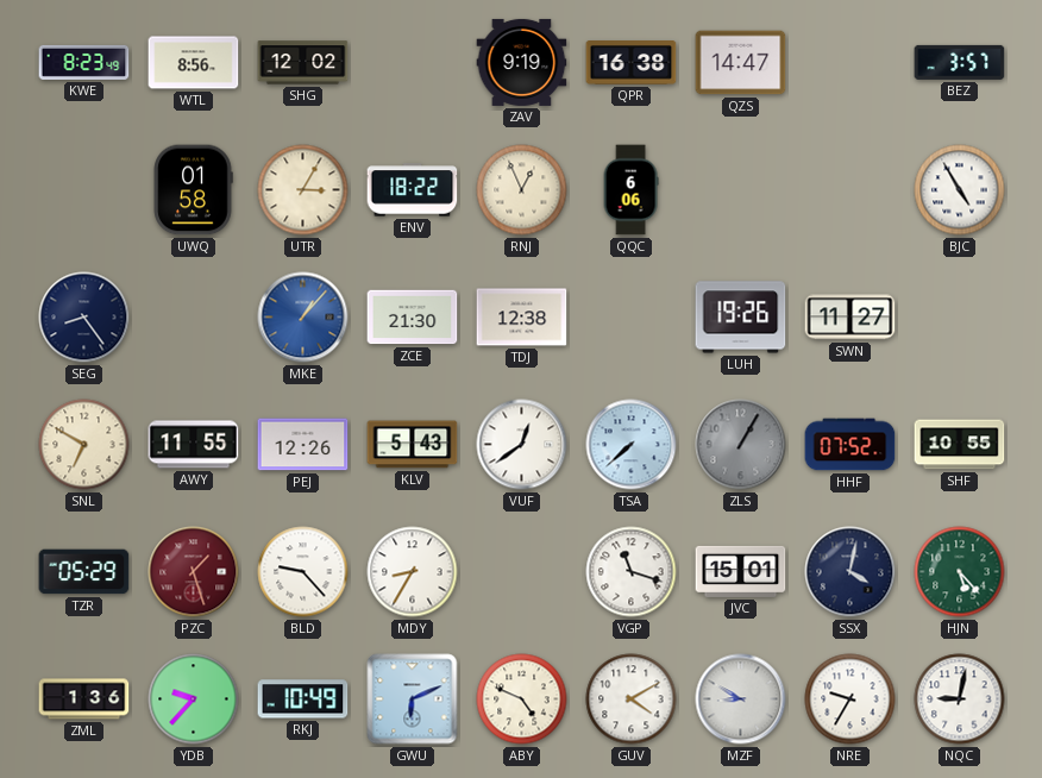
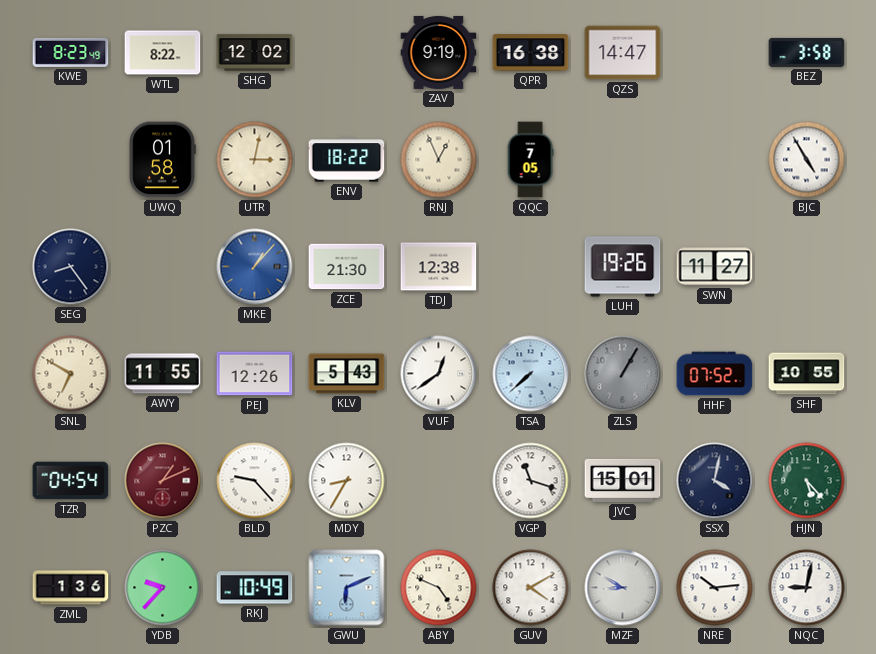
WTL: 8:56 -> 8:22 (163, 53)
BEZ: 3:57 -> 3:58 (807, 52)
UTR: 3:05 -> 3:02 (255, 160)
QQC: 6:06 -> 7:05 (530, 160)
TZR: 05:29 -> 04:54 (71, 481)
PZC: 1:27 -> 1:11 (163, 481)
NRE: 9:35 -> 10:14 (715, 588)
